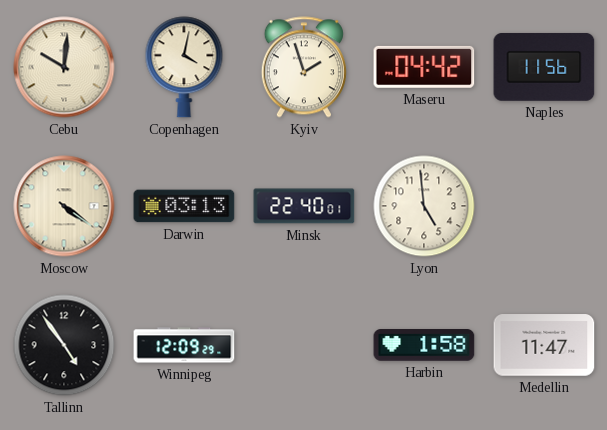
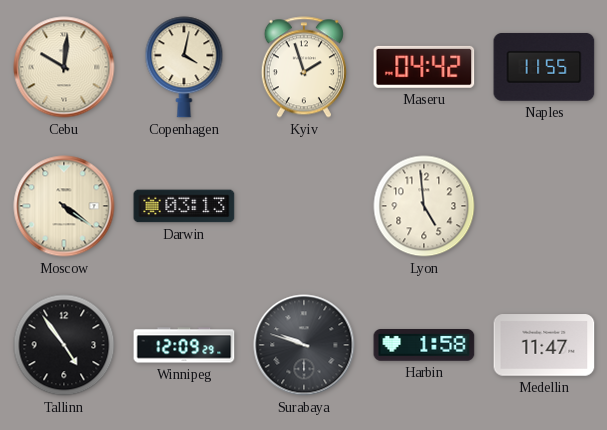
Naples: 11:56 -> 11:55 (544, 67)
Minsk: 22:40 -> none (304, 206)
Surabaya: none -> 9:48 (304, 345)
